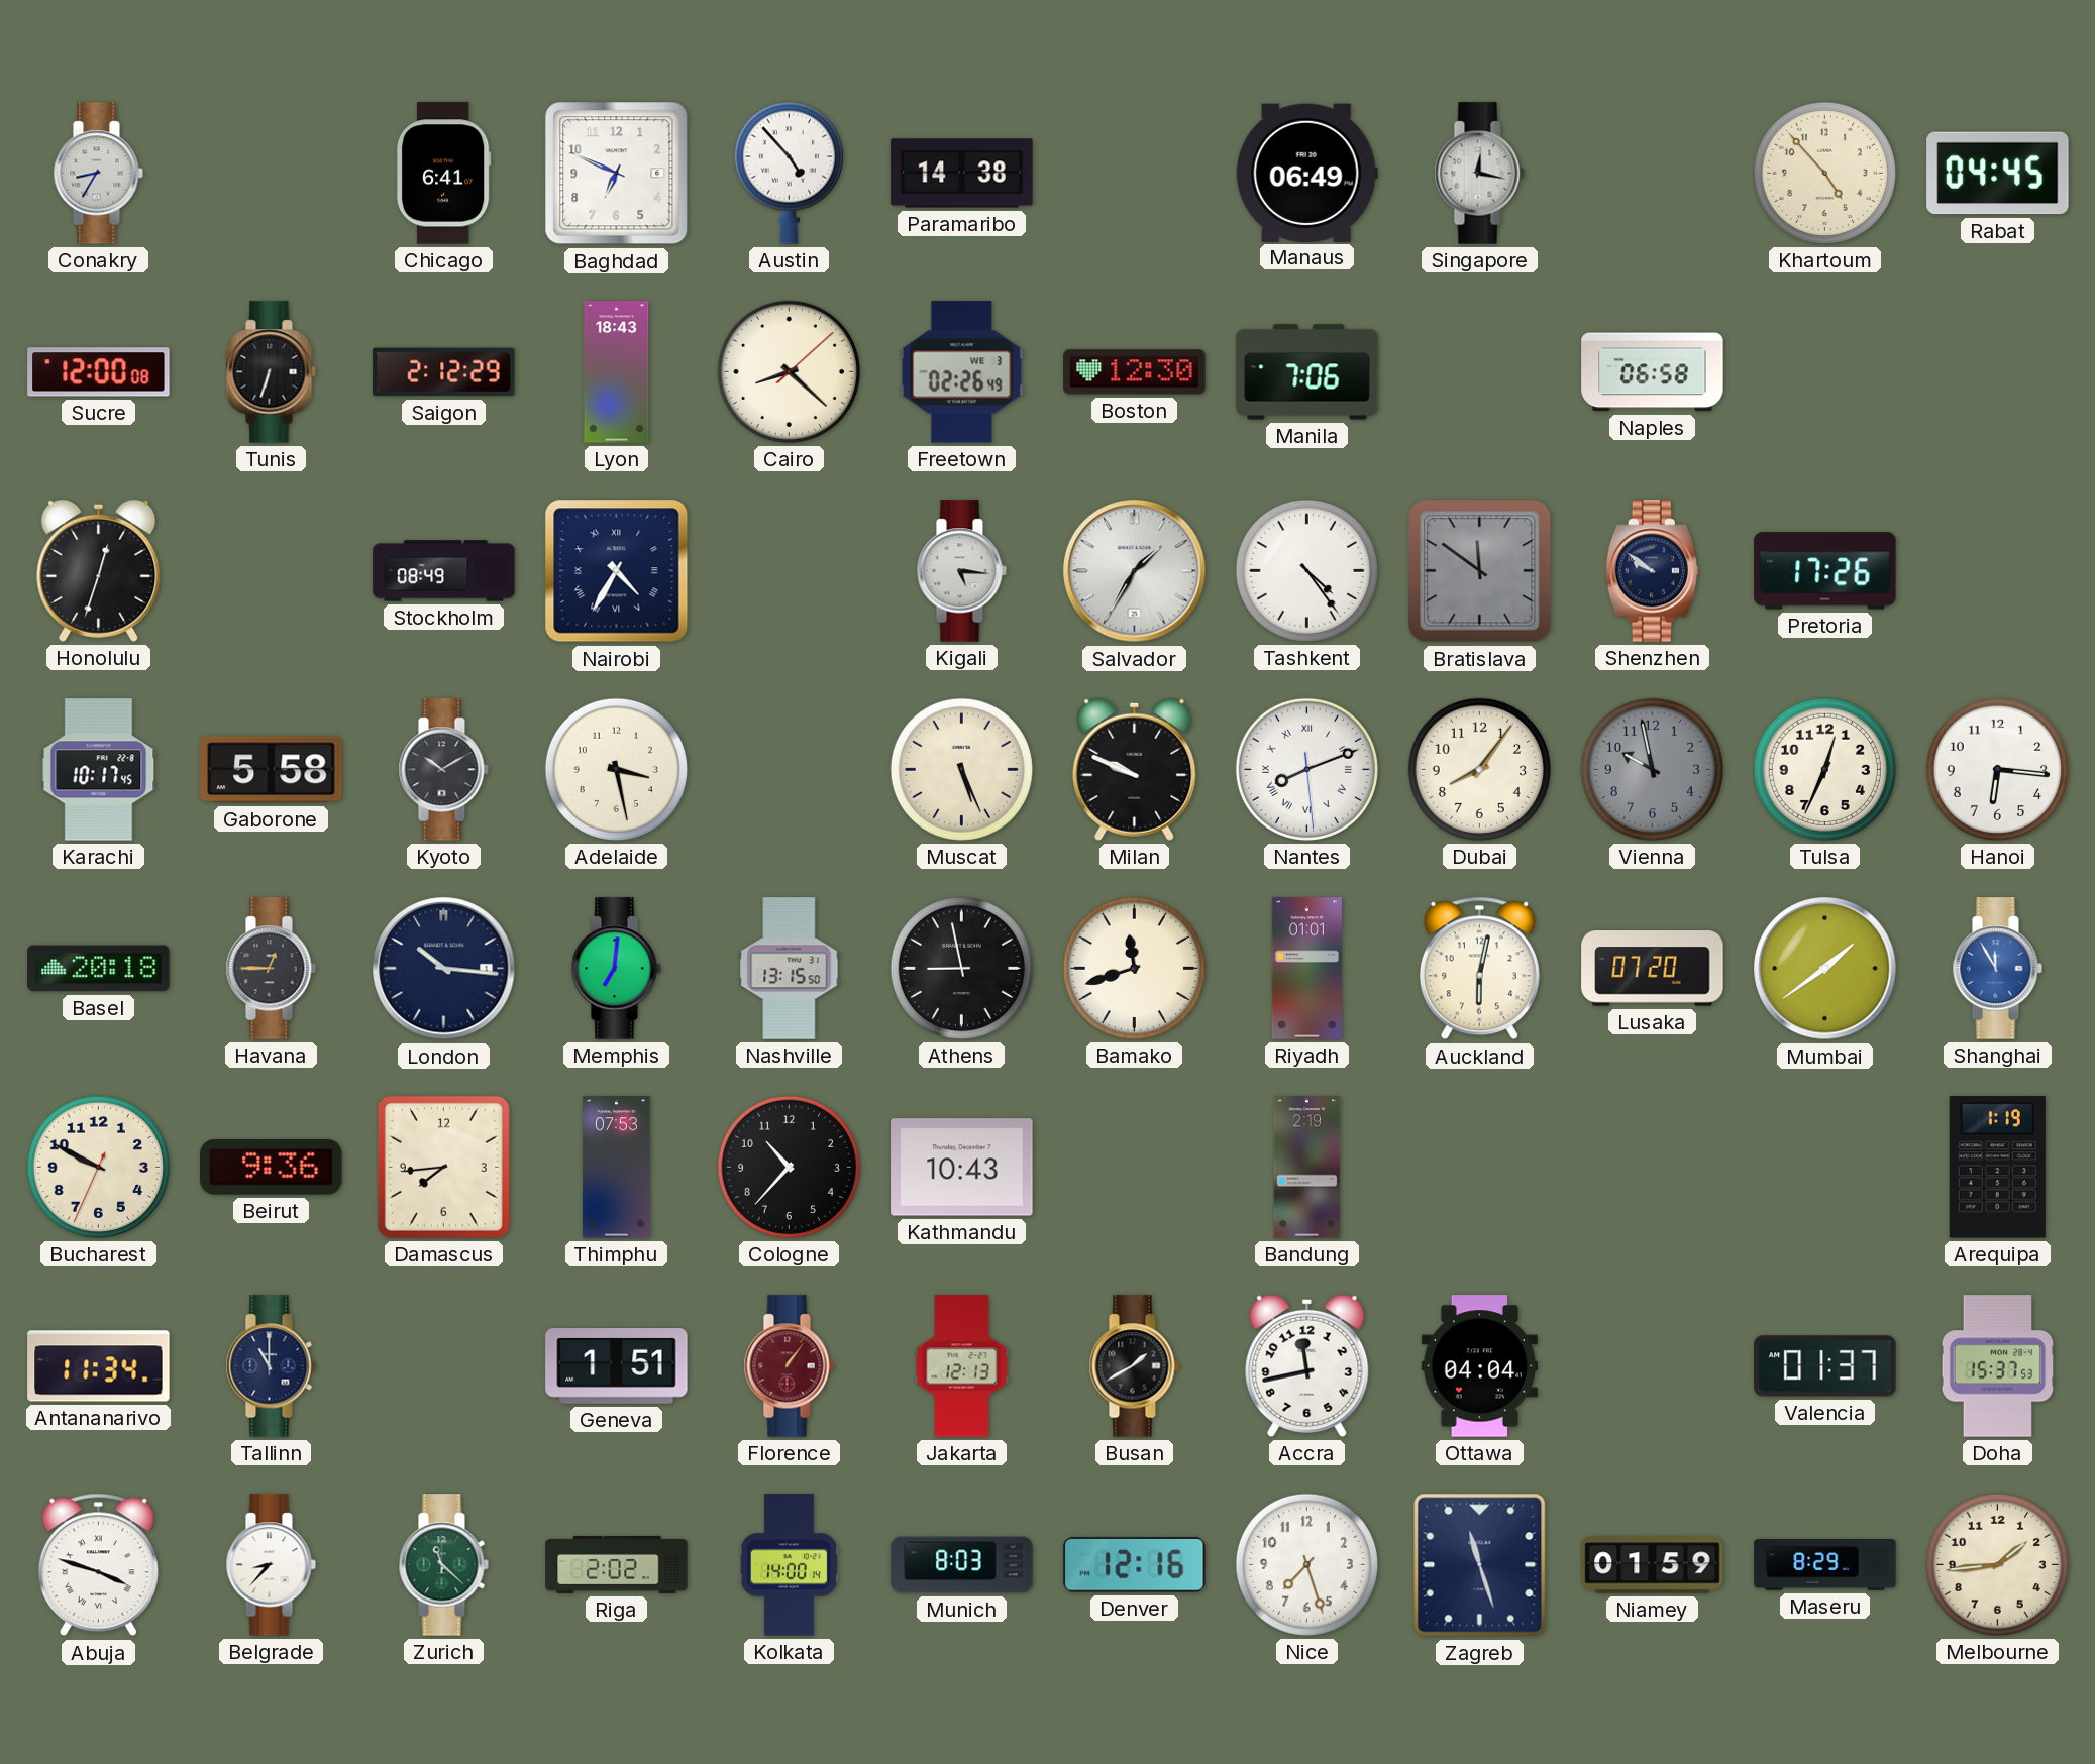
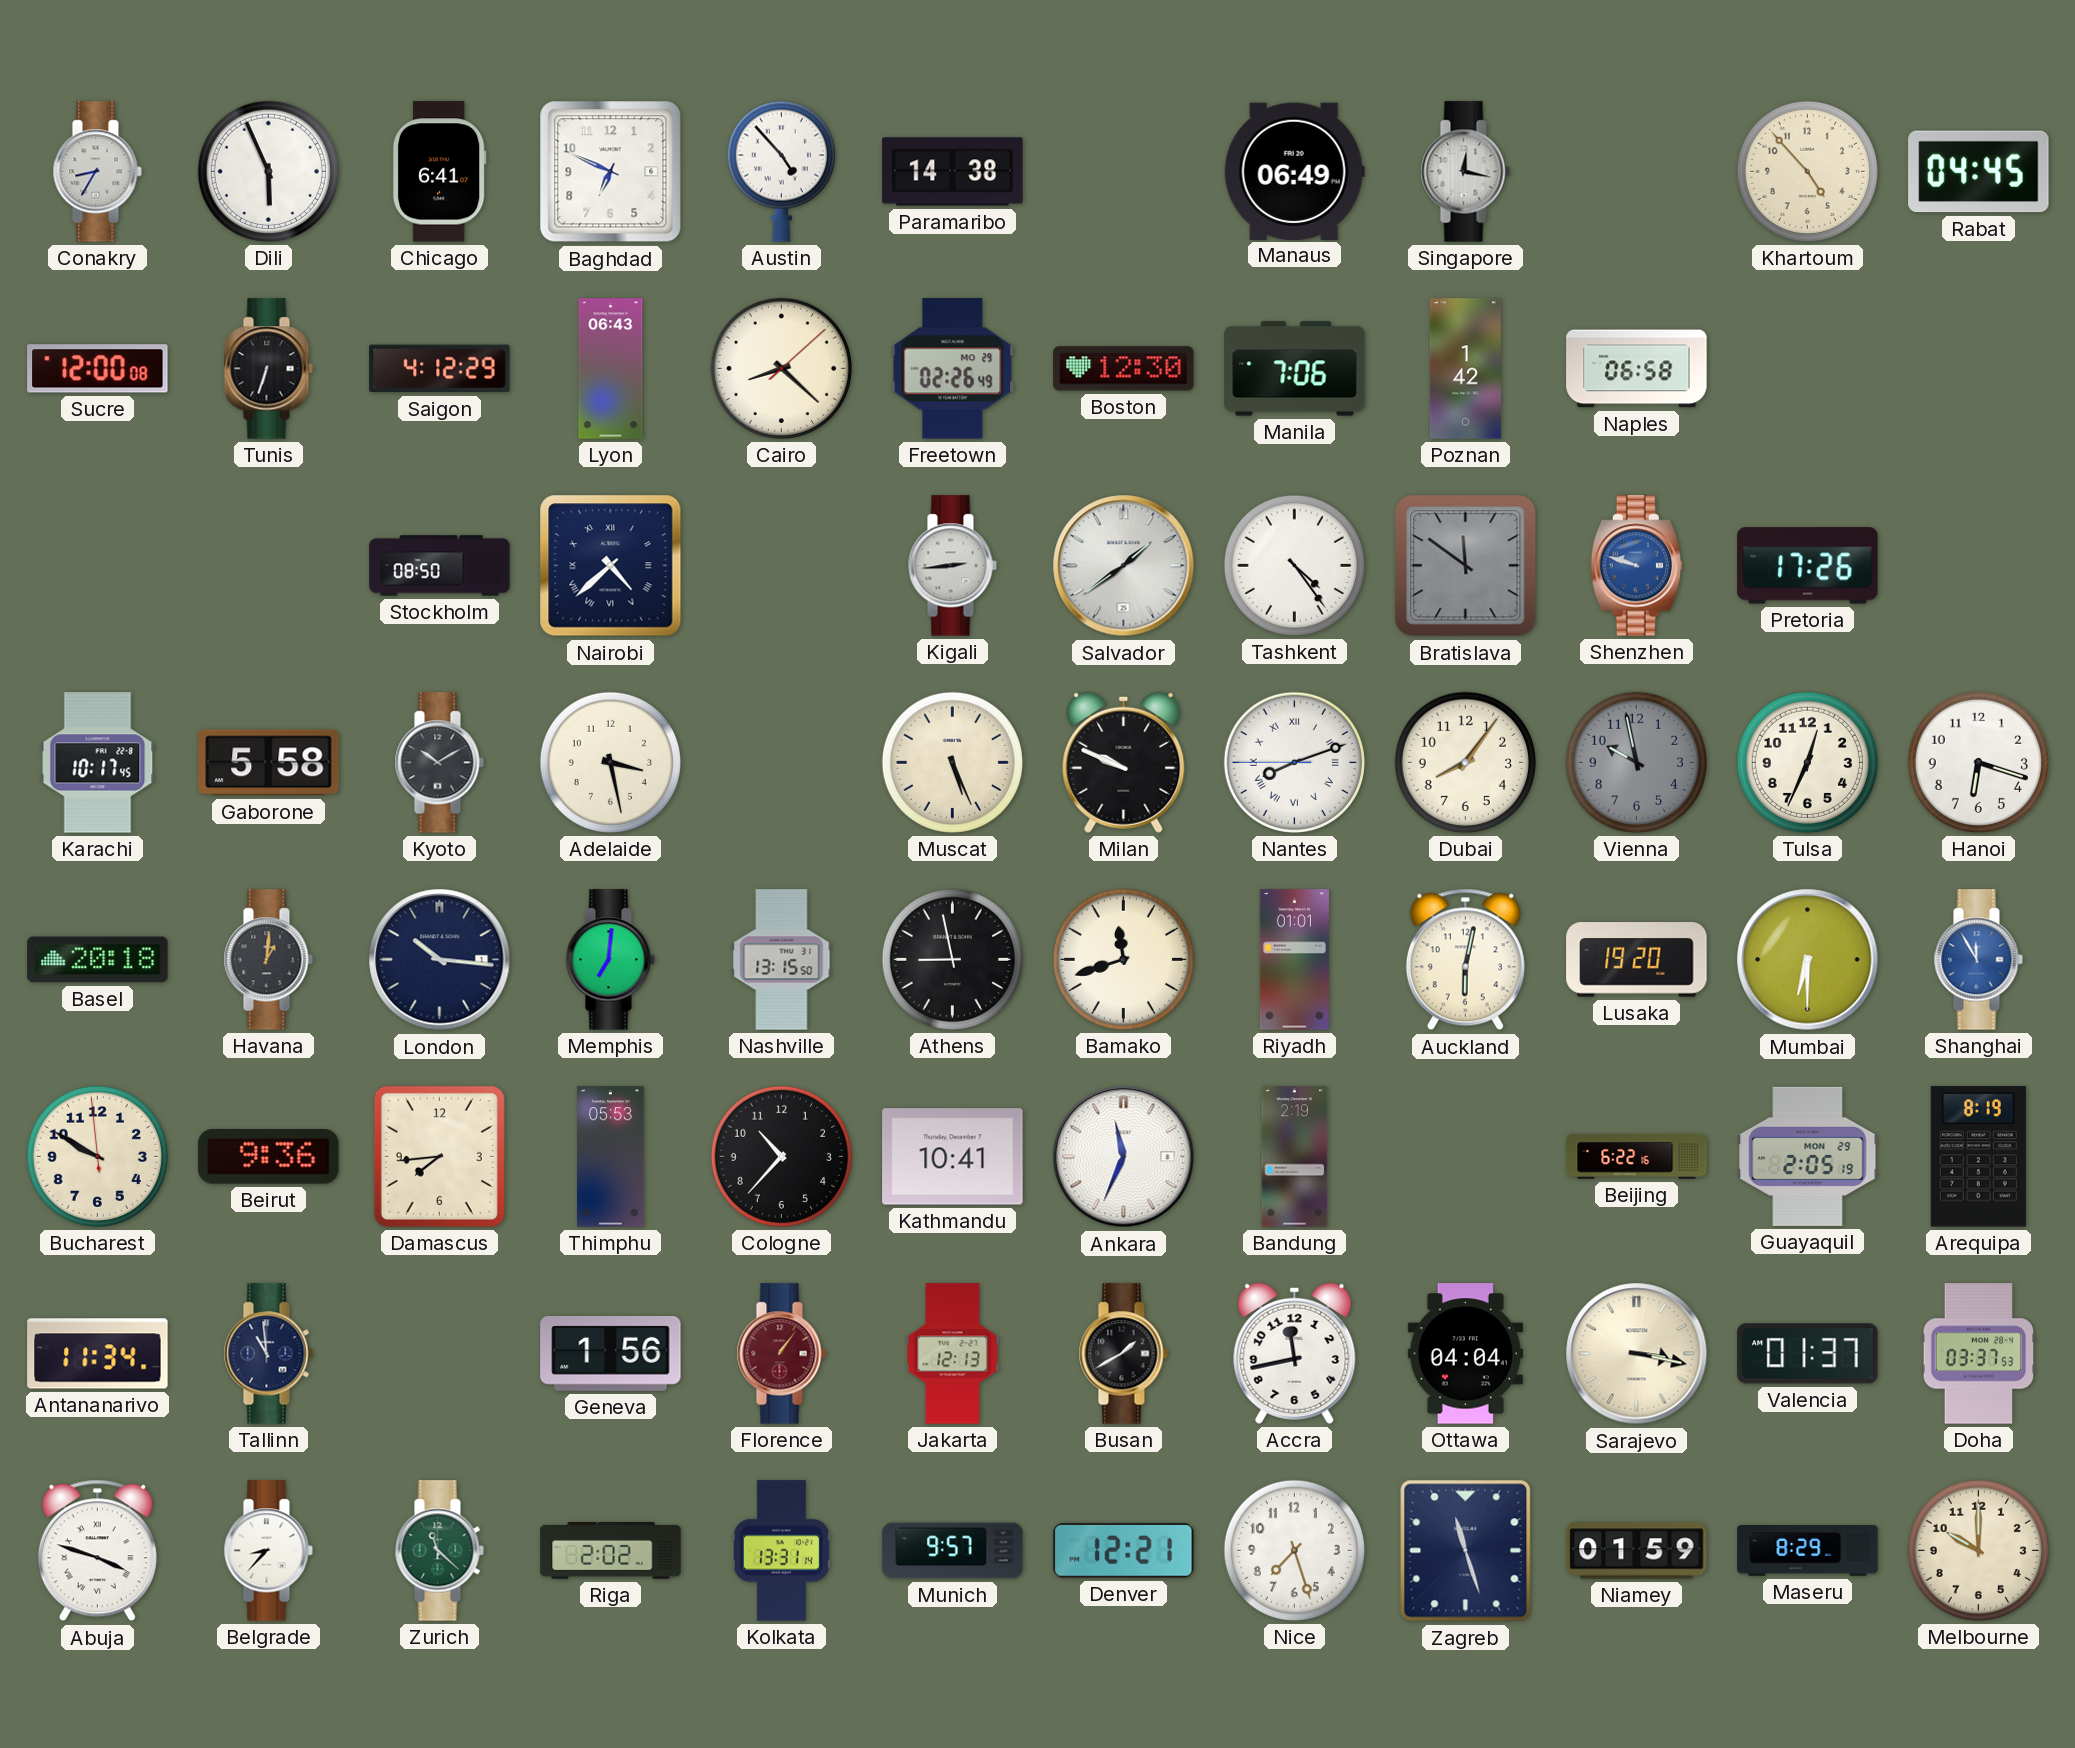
Dili: none -> 5:56 (268, 171)
Saigon: 2:12 -> 4:12 (440, 369)
Lyon: 18:43 -> 06:43 (611, 369)
Freetown date: WE 3 -> MO 29 (953, 369)
Poznan: none -> 1:42 (1465, 369)
Honolulu: 12:33 -> none (99, 570)
Stockholm: 08:49 -> 08:50 (440, 566)
Nairobi: 4:35 -> 4:38 (611, 566)
Kigali: 5:16 -> 2:44 (952, 566)
Salvador: 1:35 -> 1:39 (1124, 566)
Shenzhen: 9:51 -> 9:48 (1636, 566)
Shenzhen dial: navy -> blue (1636, 566)
Nantes: 8:11:29 -> 8:11:45 (1294, 762)
Hanoi: 6:16 -> 6:18 (1978, 762)
Havana: 12:45 -> 1:01 (268, 960)
Lusaka: 07:20 -> 19:20 (1637, 960)
Mumbai: 1:39 -> 6:30 (1808, 960)
Bucharest: 9:49:34 -> 9:49:59 (97, 1156)
Thimphu: 07:53 -> 05:53 (611, 1157)
Kathmandu: 10:43 -> 10:41 (953, 1157)
Ankara: none -> 11:34 (1124, 1157)
Beijing: none -> 6:22 (1637, 1157)
Guayaquil: none -> 2:05 (1808, 1156)
Arequipa: 1:19 -> 8:19 (1978, 1157)
Tallinn: 11:00 -> 10:59 (268, 1354)
Geneva: 1:51 -> 1:56 (611, 1354)
Sarajevo: none -> 3:17 (1637, 1354)
Doha: 15:37 -> 03:37 (1978, 1354)
Kolkata: 14:00 -> 13:31 (781, 1551)
Munich: 8:03 -> 9:57 (953, 1551)
Denver: 12:16 -> 12:21 (1124, 1550)
Melbourne: 1:44 -> 10:00 (1978, 1550)
